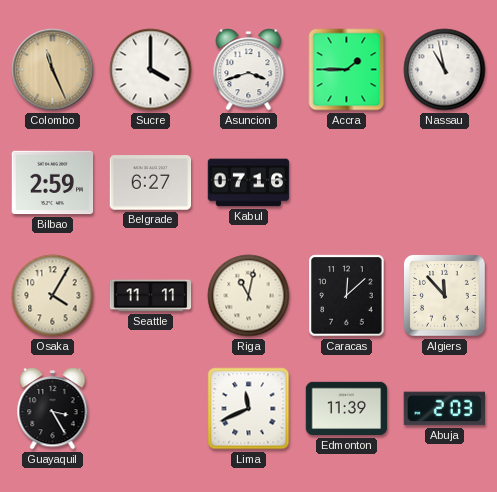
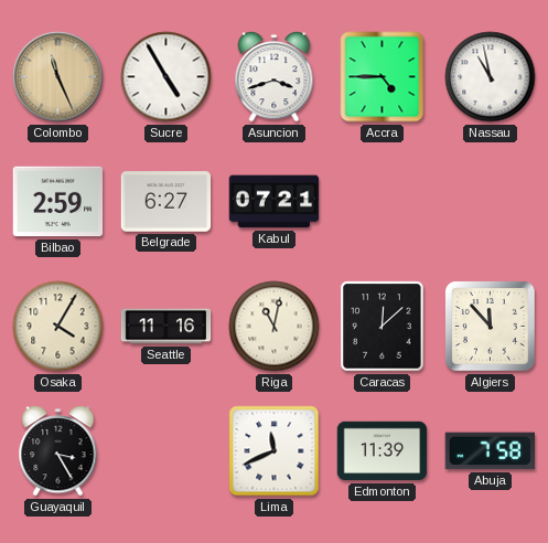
Sucre: 4:00 -> 4:55 (166, 77)
Accra: 1:45 -> 4:45 (383, 77)
Kabul: 07:16 -> 07:21 (275, 202)
Seattle: 11:11 -> 11:16 (166, 327)
Abuja: 2:03 -> 7:58 (490, 451)
